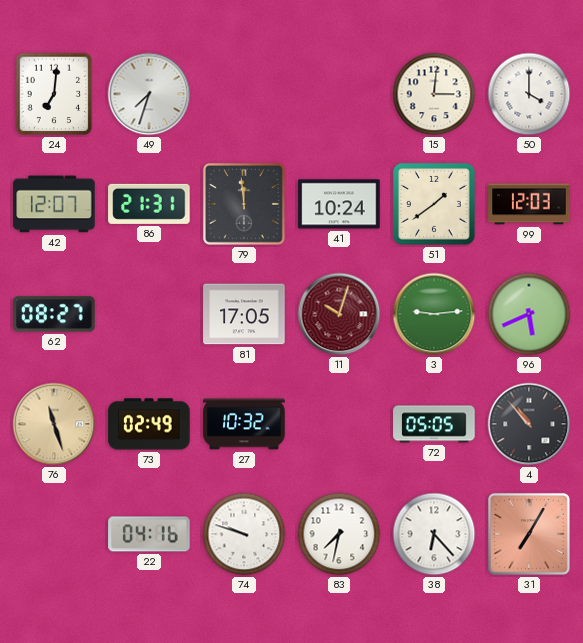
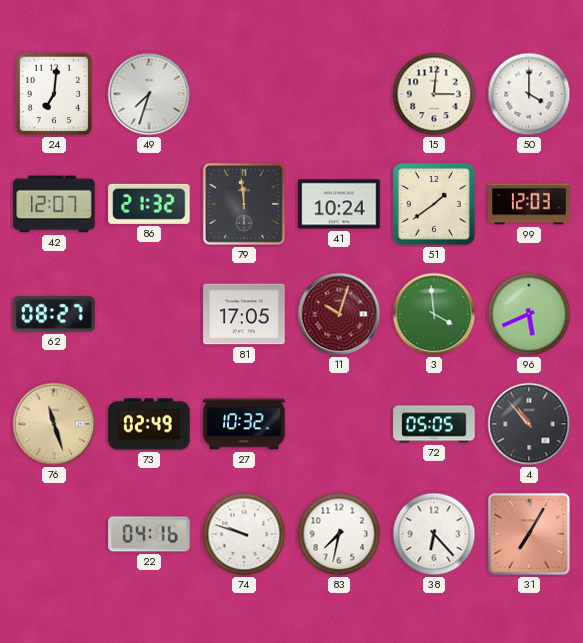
86: 21:31 -> 21:32 (149, 204)
3: 9:14 -> 3:59 (434, 314)
